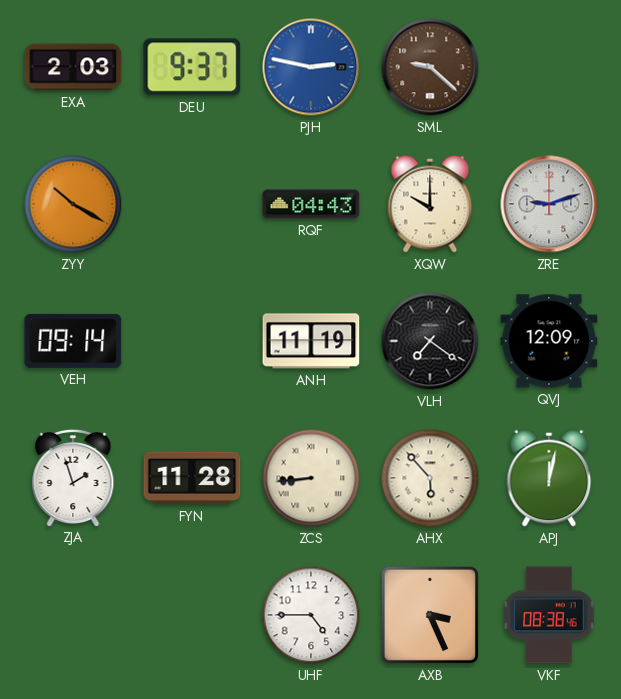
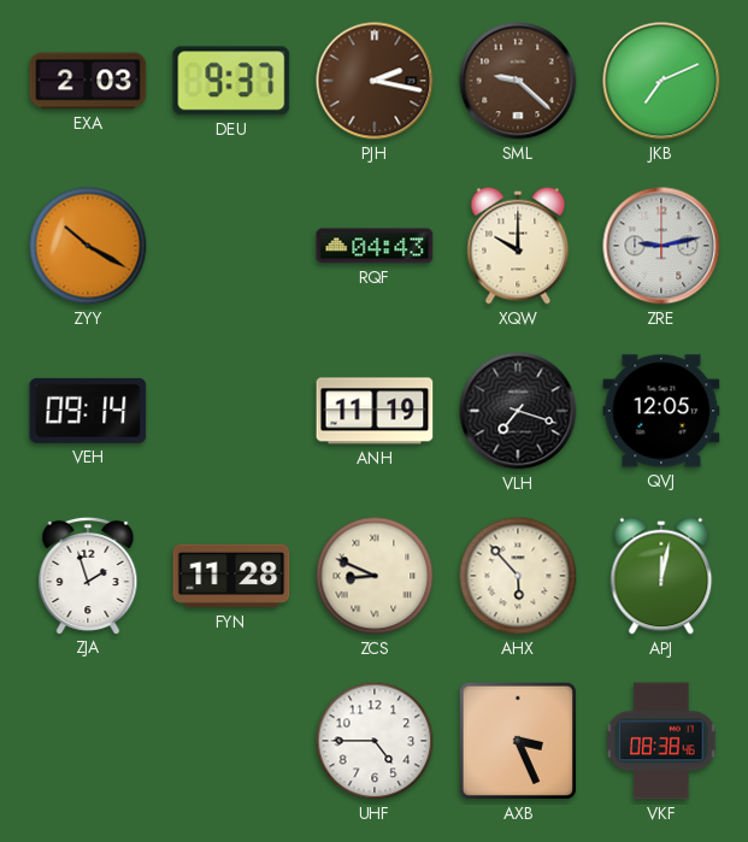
PJH: 2:47 -> 2:17 (375, 81)
PJH dial: blue -> brown (375, 81)
JKB: none -> 7:11 (661, 81)
ZRE: 9:12 -> 9:13 (661, 246)
VLH: 7:21 -> 7:18 (518, 411)
QVJ: 12:09 -> 12:05 (661, 411)
ZCS: 8:44 -> 8:49 (375, 576)
